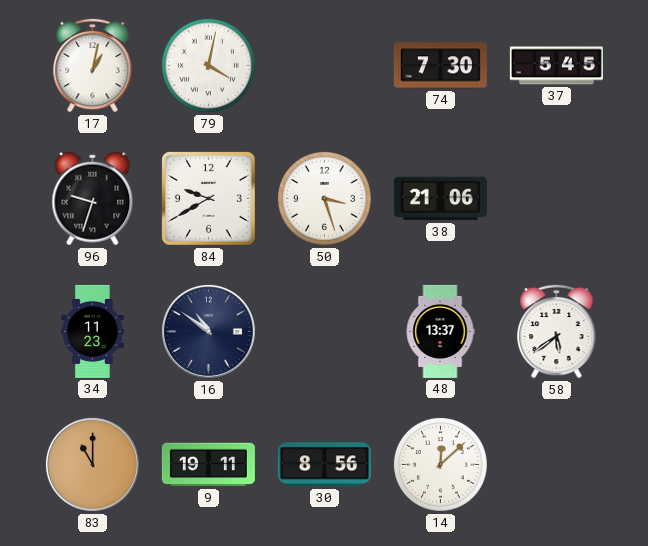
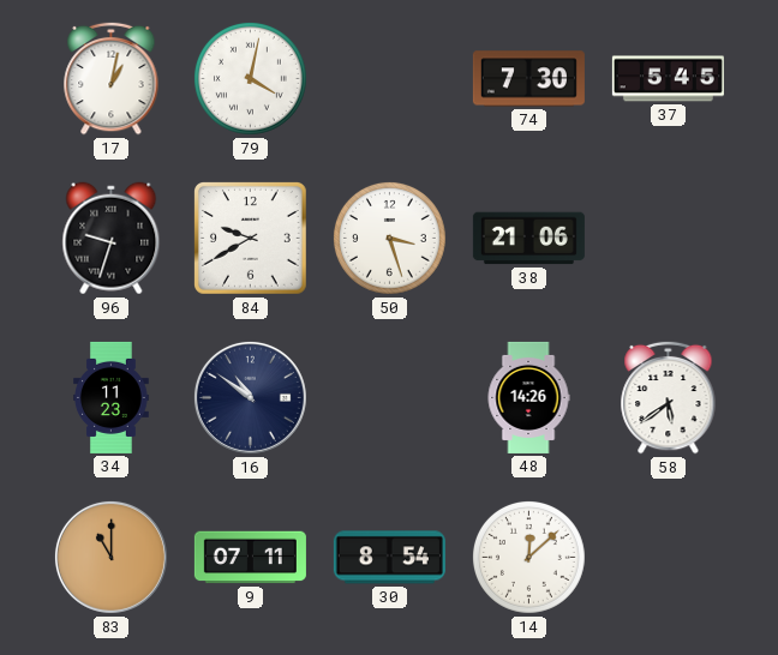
48: 13:37 -> 14:26 (528, 397)
9: 19:11 -> 07:11 (250, 558)
30: 8:56 -> 8:54 (389, 558)
